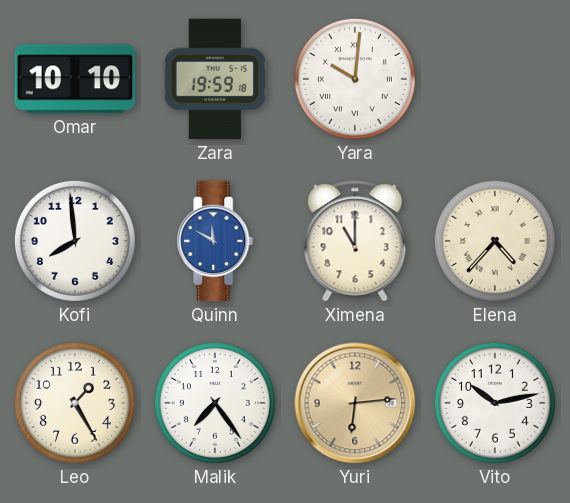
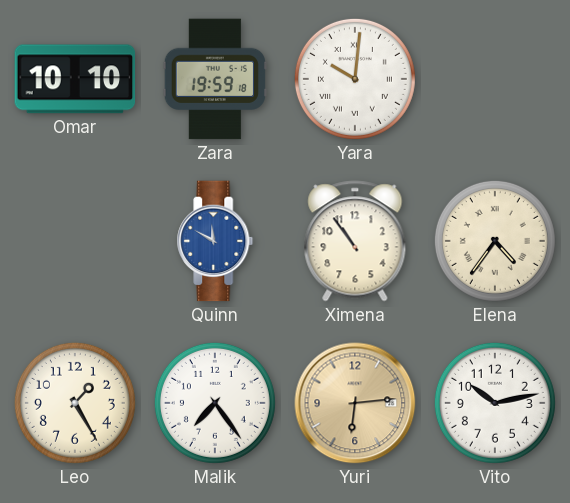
Kofi: 7:59 -> none (75, 241)
Ximena: 11:00 -> 10:54 (355, 241)
Elena: 4:37 -> 4:36 (495, 241)
